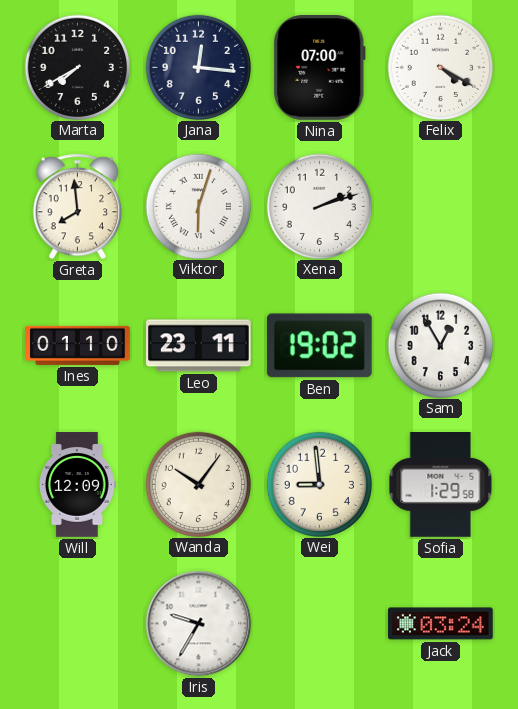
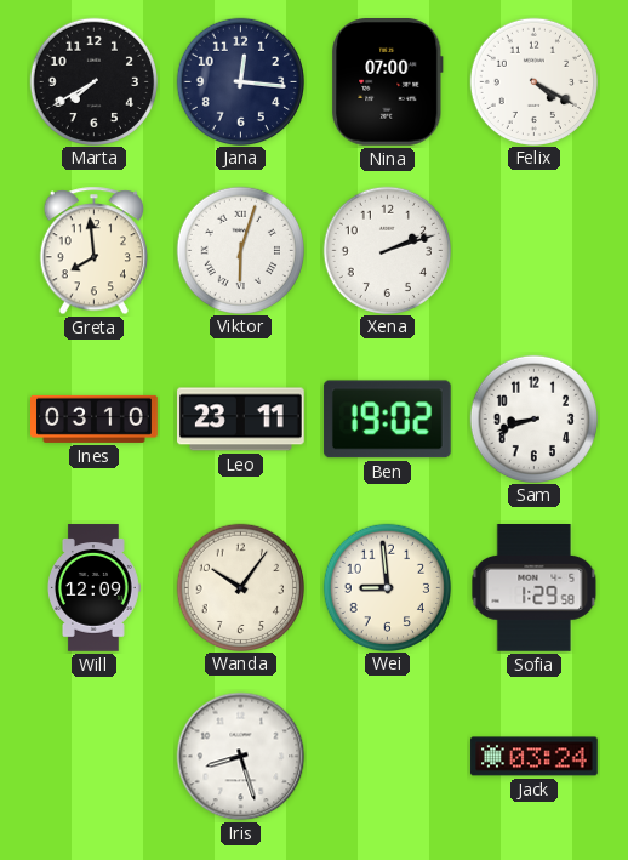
Ines: 01:10 -> 03:10 (95, 418)
Sam: 12:55 -> 8:42 (533, 418)
Iris: 9:35 -> 8:27 (241, 757)
